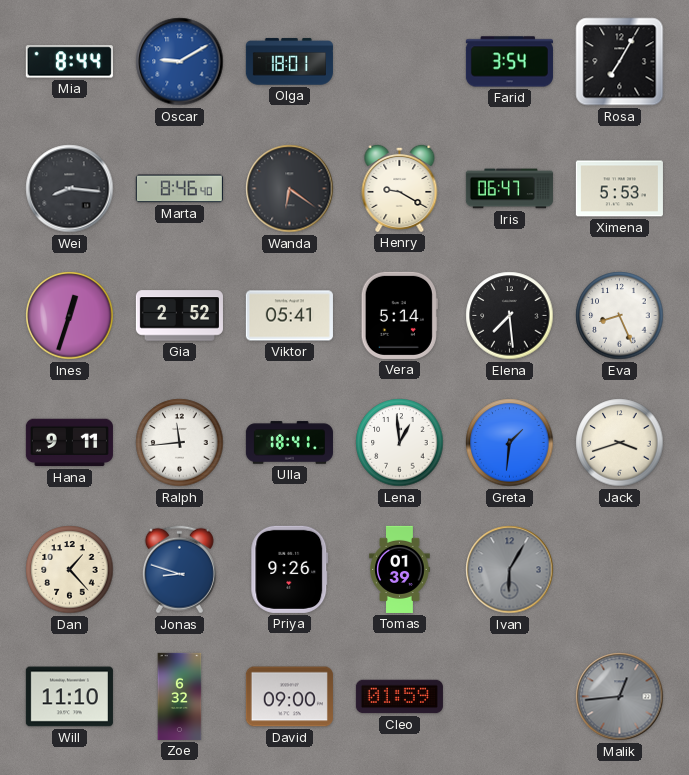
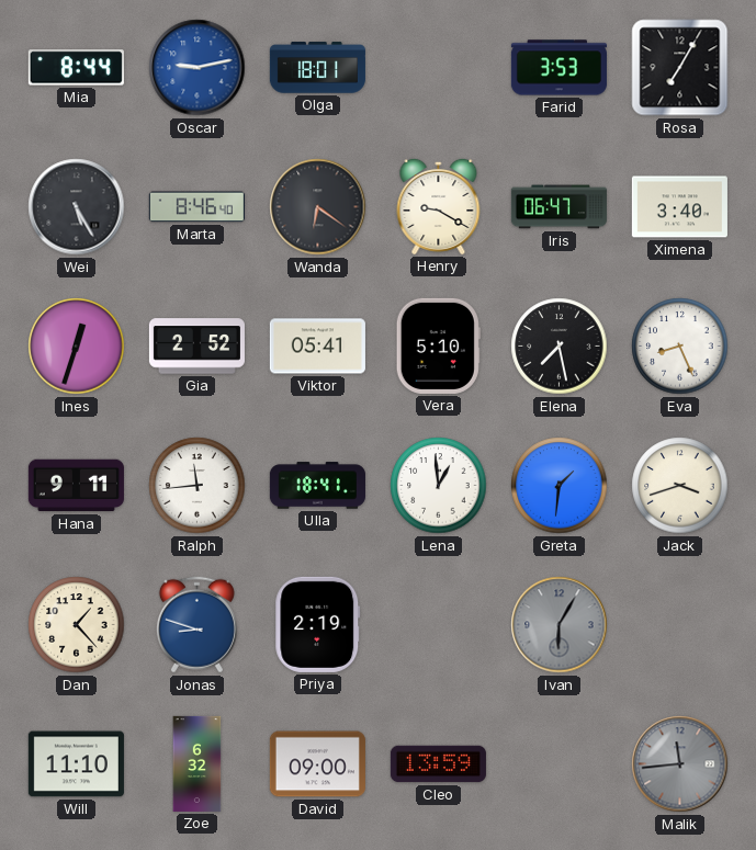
Oscar: 9:10 -> 9:13 (198, 68)
Farid: 3:54 -> 3:53 (558, 68)
Wei: 8:16 -> 5:25 (77, 207)
Ximena: 5:53 -> 3:40 (679, 207)
Vera: 5:14 -> 5:10 (438, 345)
Elena: 7:29 -> 7:28 (560, 347)
Priya: 9:26 -> 2:19 (318, 624)
Tomas: 01:39 -> none (400, 569)
Cleo: 01:59 -> 13:59 (438, 764)
Malik: 12:44 -> 11:44 (680, 764)
